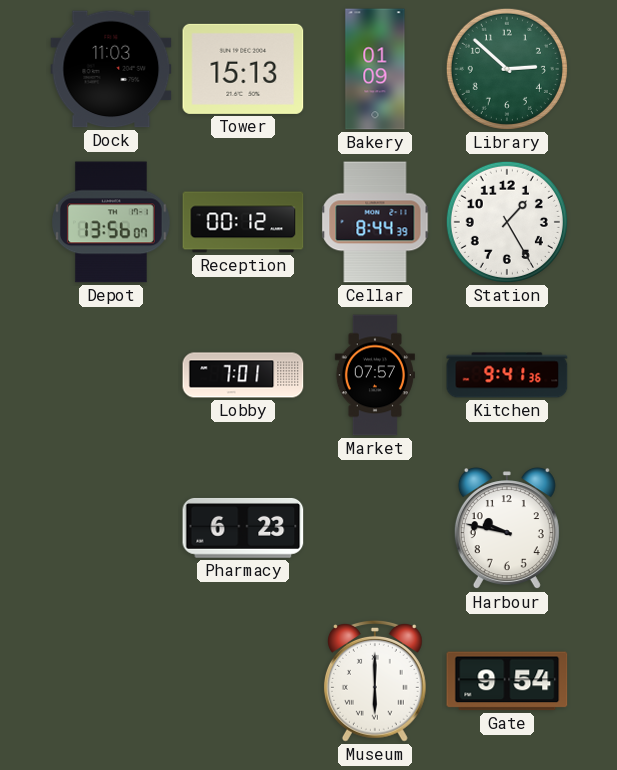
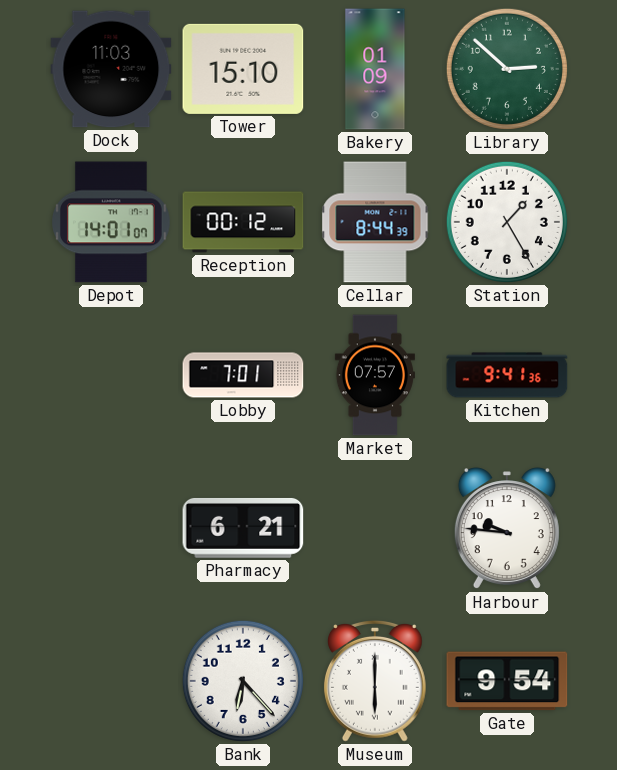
Tower: 15:13 -> 15:10 (243, 69)
Depot: 13:56 -> 14:01 (112, 222)
Pharmacy: 6:23 -> 6:21 (243, 528)
Harbour: 9:47 -> 9:46 (507, 529)
Bank: none -> 6:23 (243, 681)
